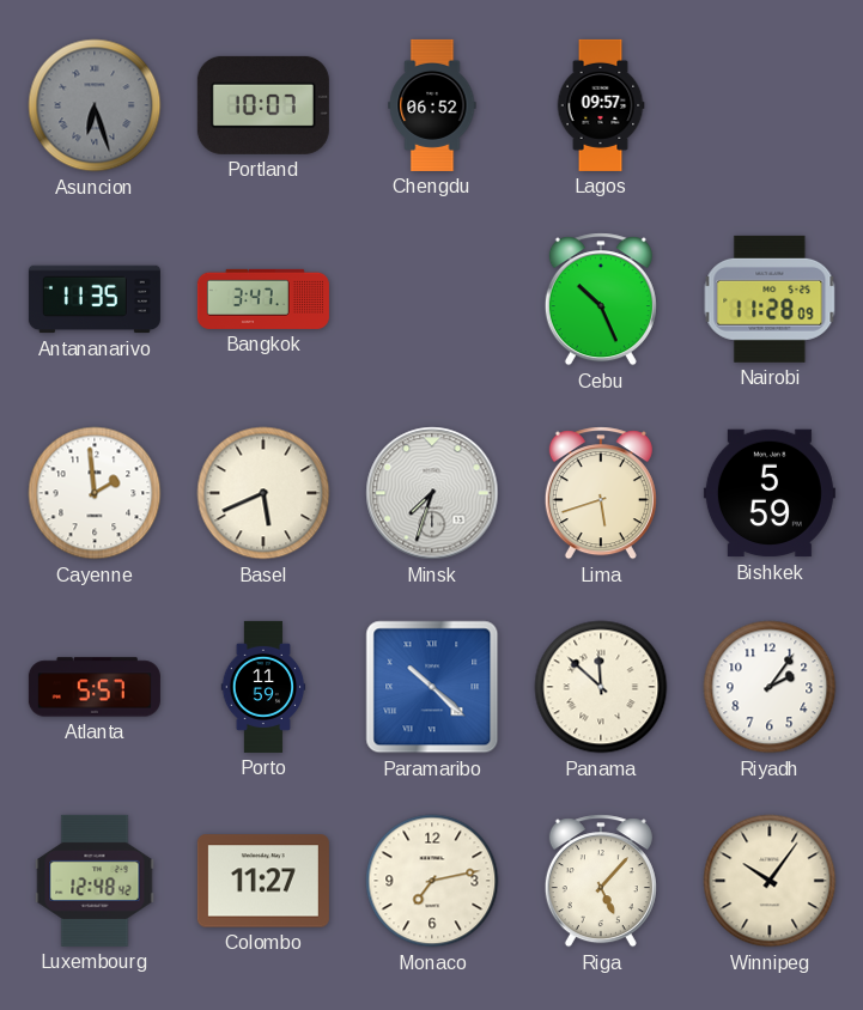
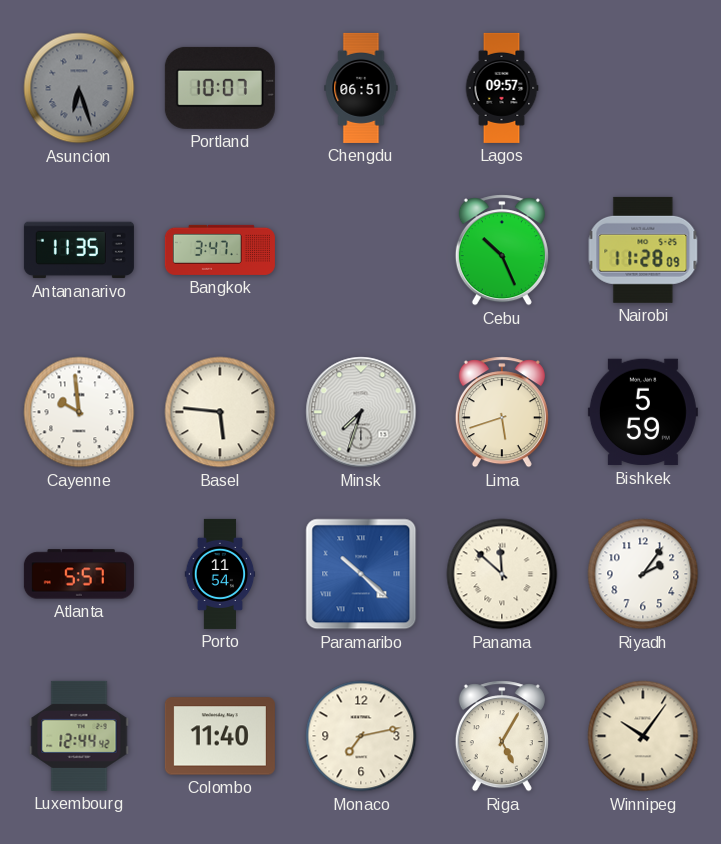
Chengdu: 06:52 -> 06:51 (361, 88)
Cayenne: 1:59 -> 9:59 (79, 412)
Basel: 5:41 -> 5:46 (220, 412)
Porto: 11:59 -> 11:54 (220, 574)
Luxembourg: 12:48 -> 12:44 (79, 736)
Colombo: 11:27 -> 11:40 (220, 736)
Riga: 5:07 -> 5:05 (502, 736)
